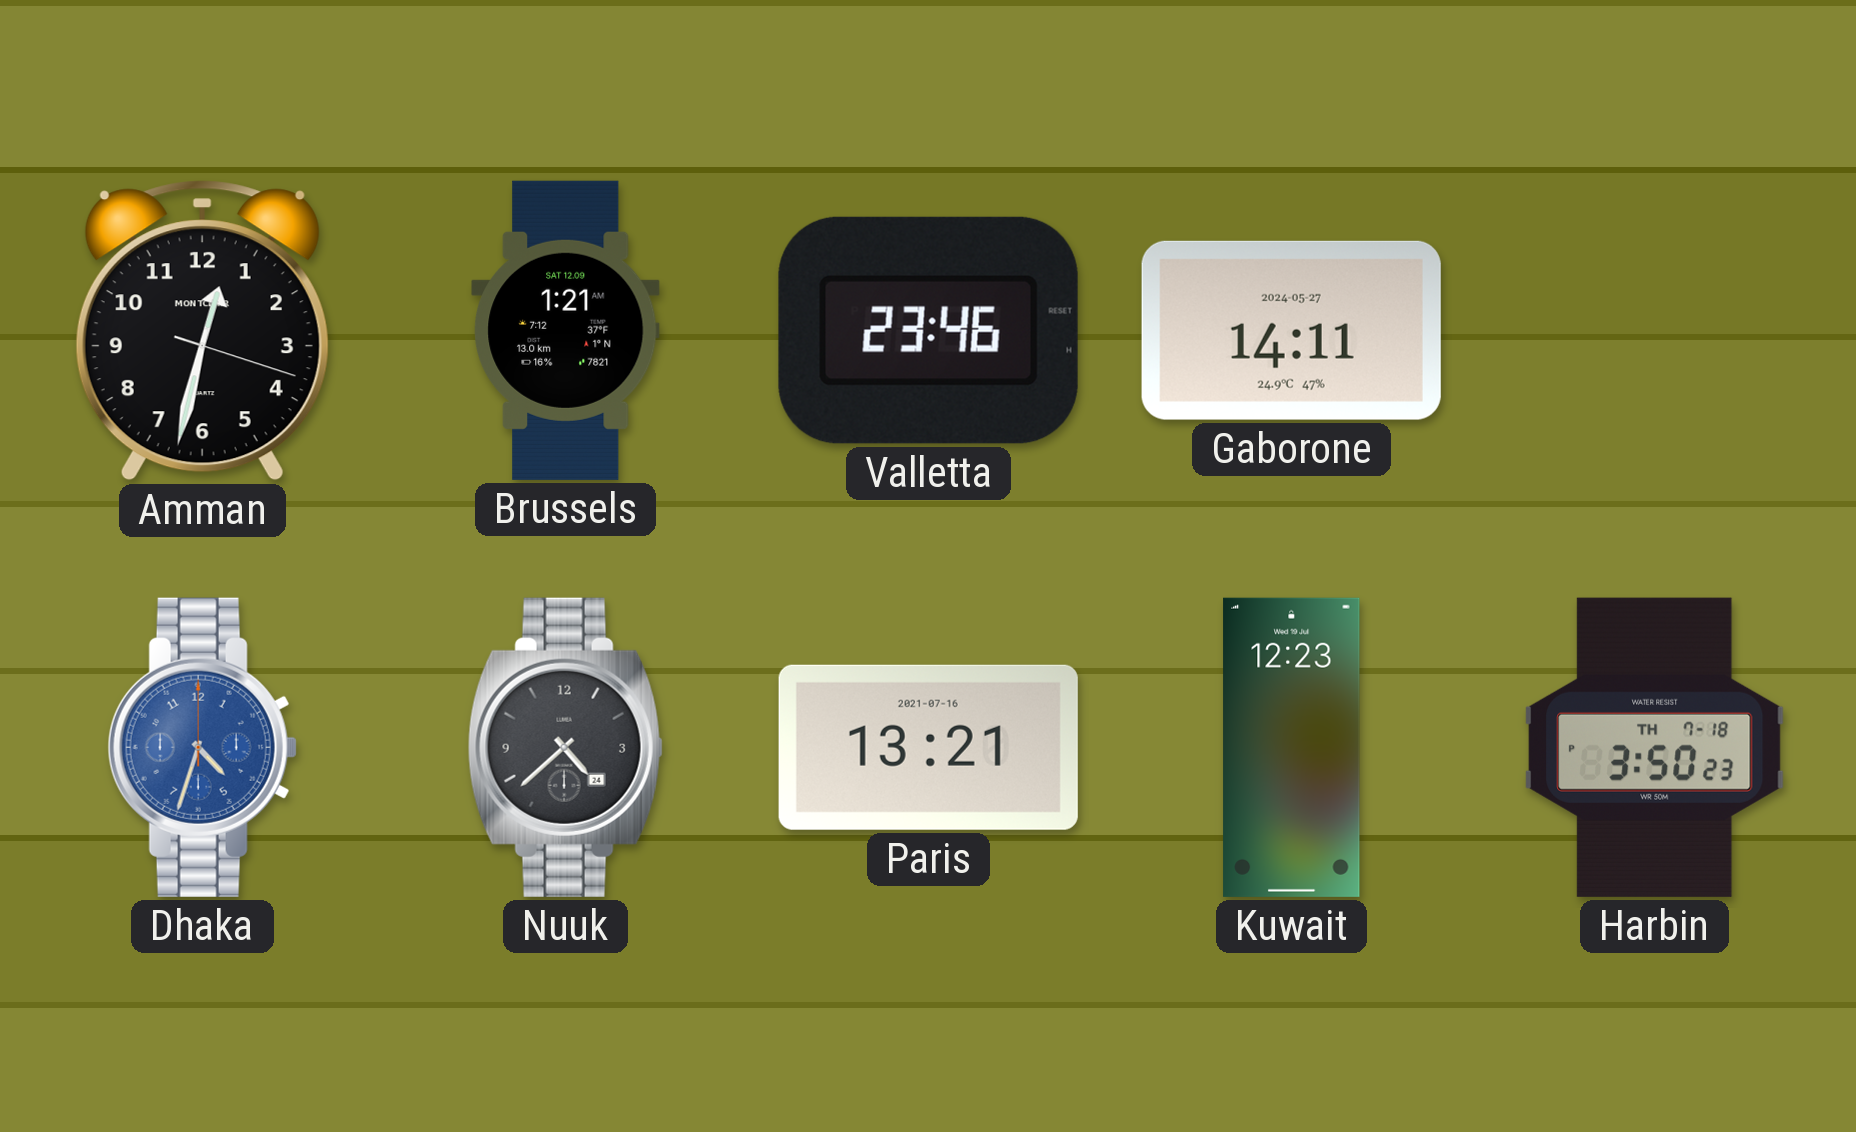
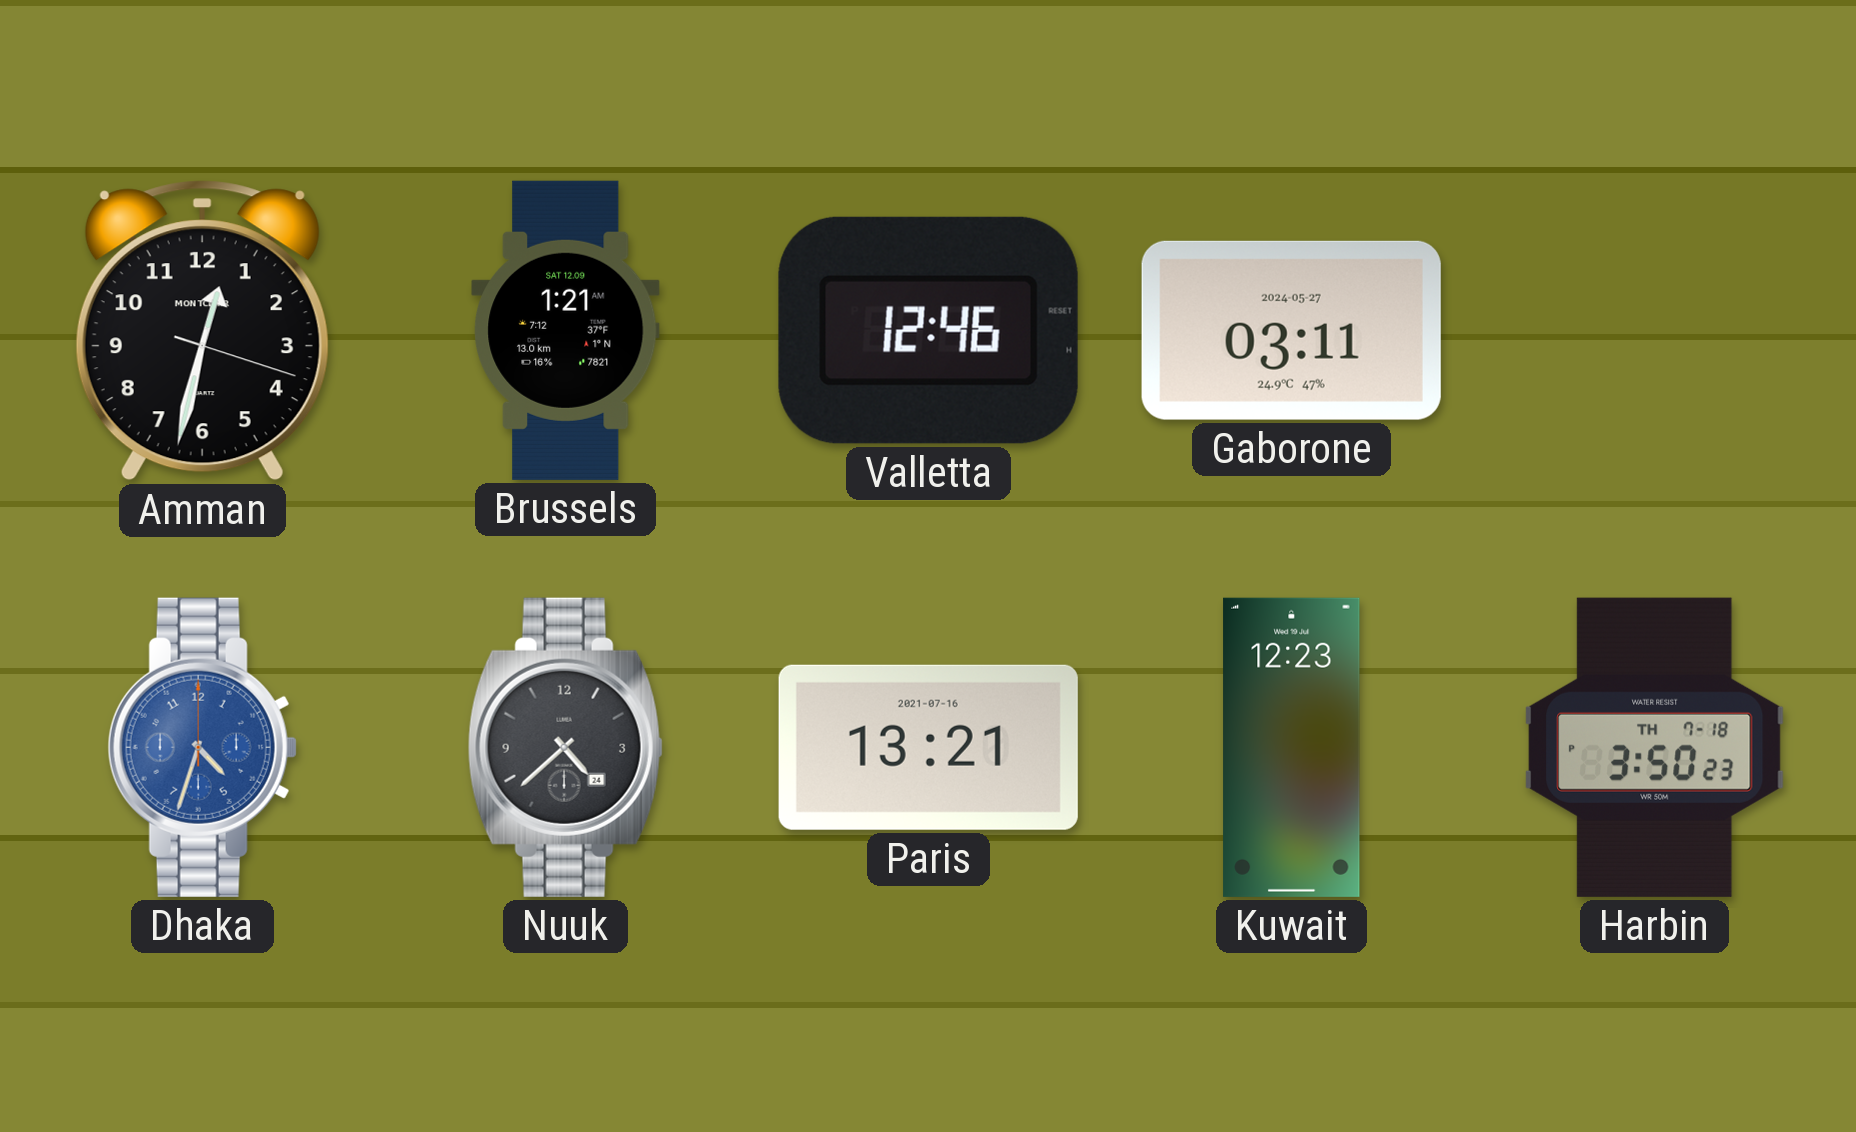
Valletta: 23:46 -> 12:46 (928, 330)
Gaborone: 14:11 -> 03:11 (1291, 330)
